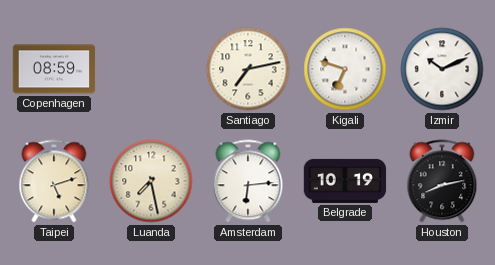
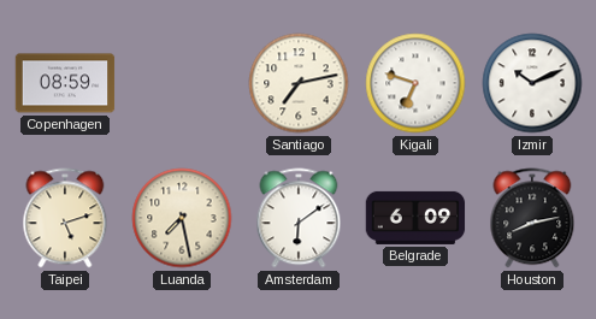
Amsterdam: 6:14 -> 6:09 (299, 218)
Belgrade: 10:19 -> 6:09 (415, 218)
